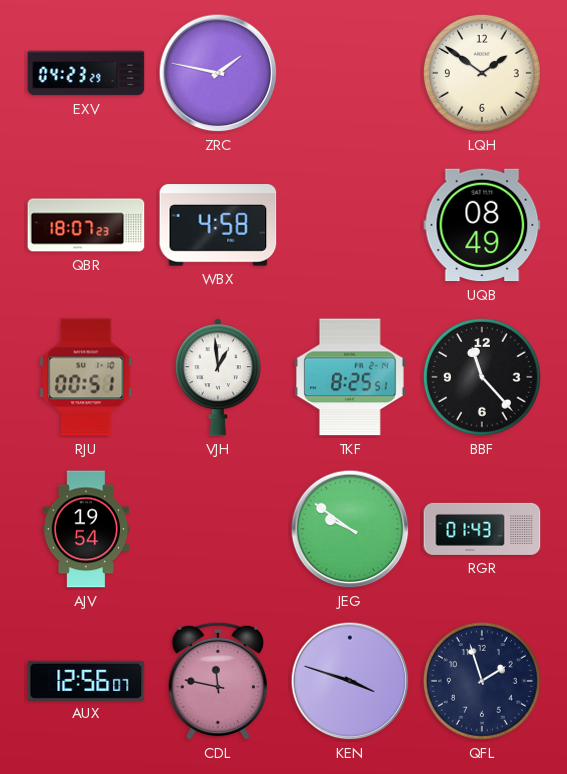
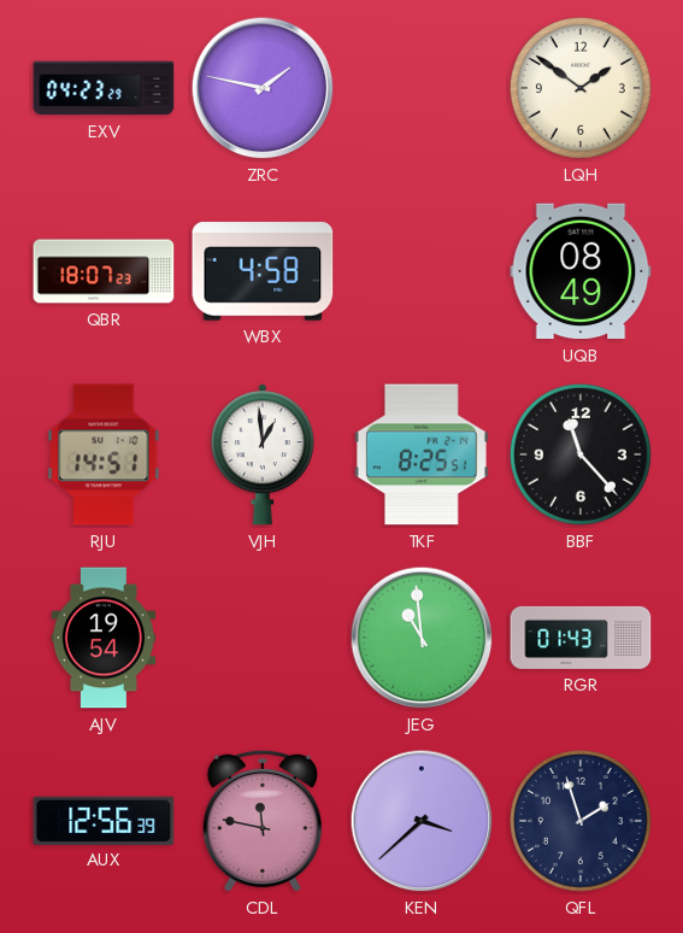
RJU: 00:51 -> 14:51 (104, 454)
JEG: 9:51 -> 10:59 (422, 638)
AUX: 12:56:07 -> 12:56:39 (104, 820)
KEN: 3:48 -> 3:38 (422, 821)
